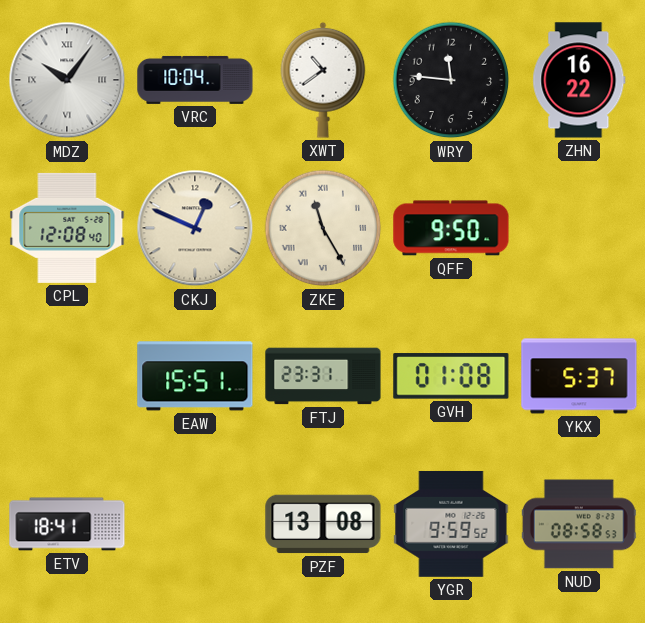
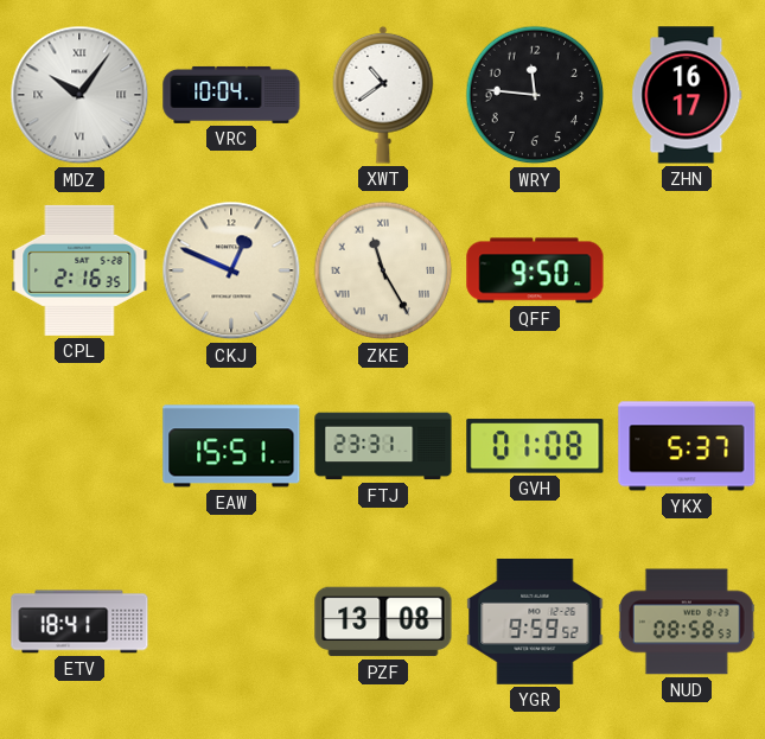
ZHN: 16:22 -> 16:17 (687, 95)
CPL: 12:08 -> 2:16 (79, 270)
